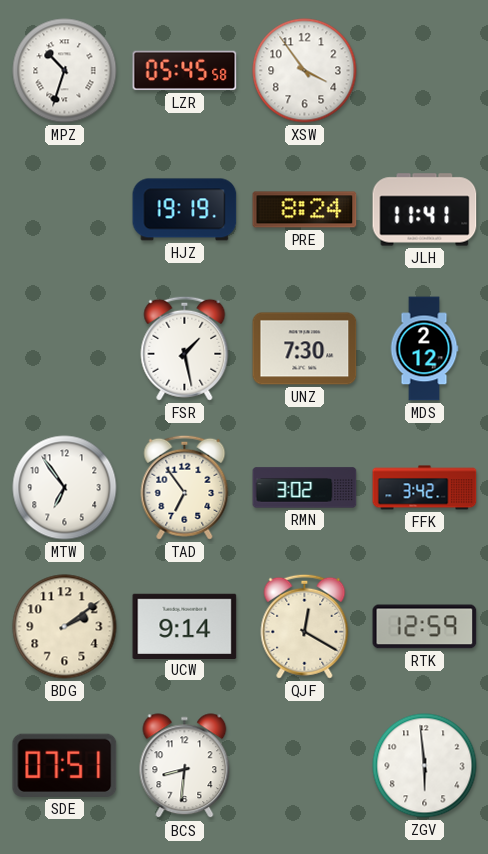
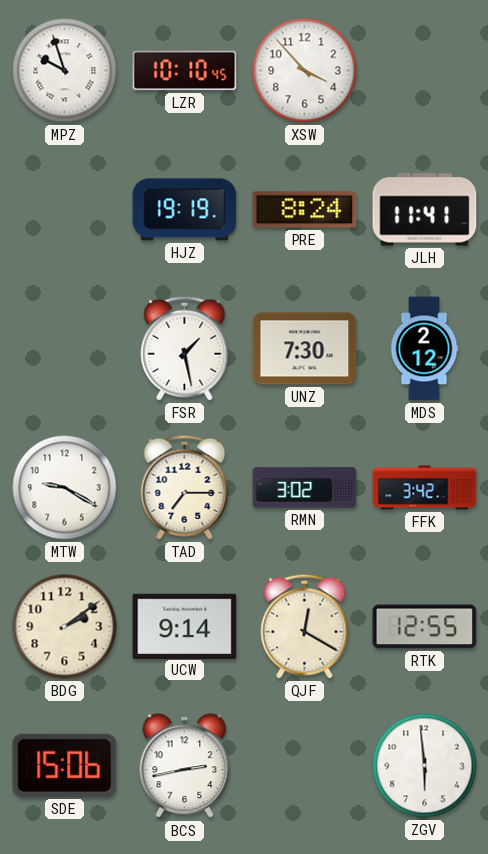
MPZ: 10:33 -> 9:57 (65, 71)
LZR: 05:45 -> 10:10 (185, 71)
XSW: 3:54 -> 3:53 (305, 71)
MTW: 6:54 -> 9:20 (65, 488)
TAD: 6:54 -> 7:15 (185, 487)
RTK: 12:59 -> 12:55 (425, 627)
SDE: 07:51 -> 15:06 (65, 765)
BCS: 8:31 -> 2:43 (185, 766)
